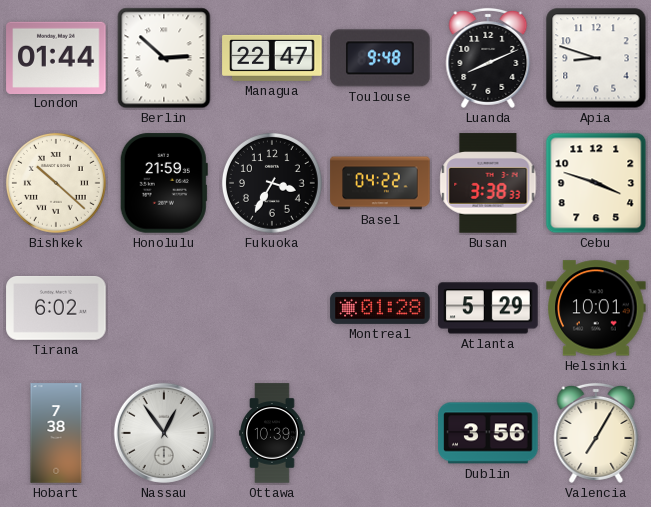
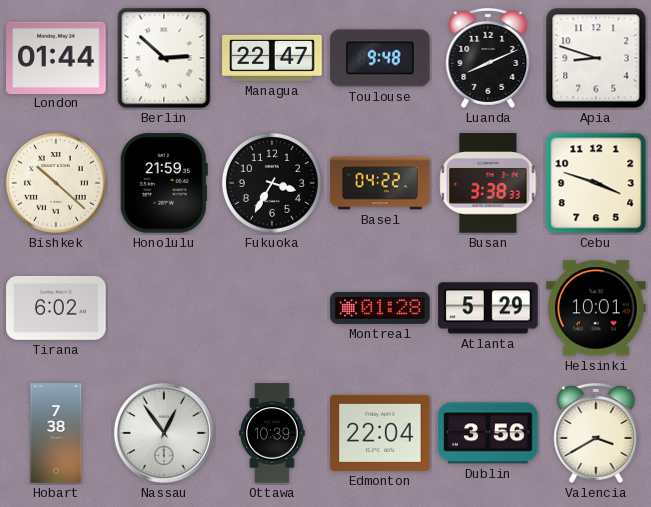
Edmonton: none -> 22:04 (380, 433)
Valencia: 7:05 -> 3:40 (596, 433)
